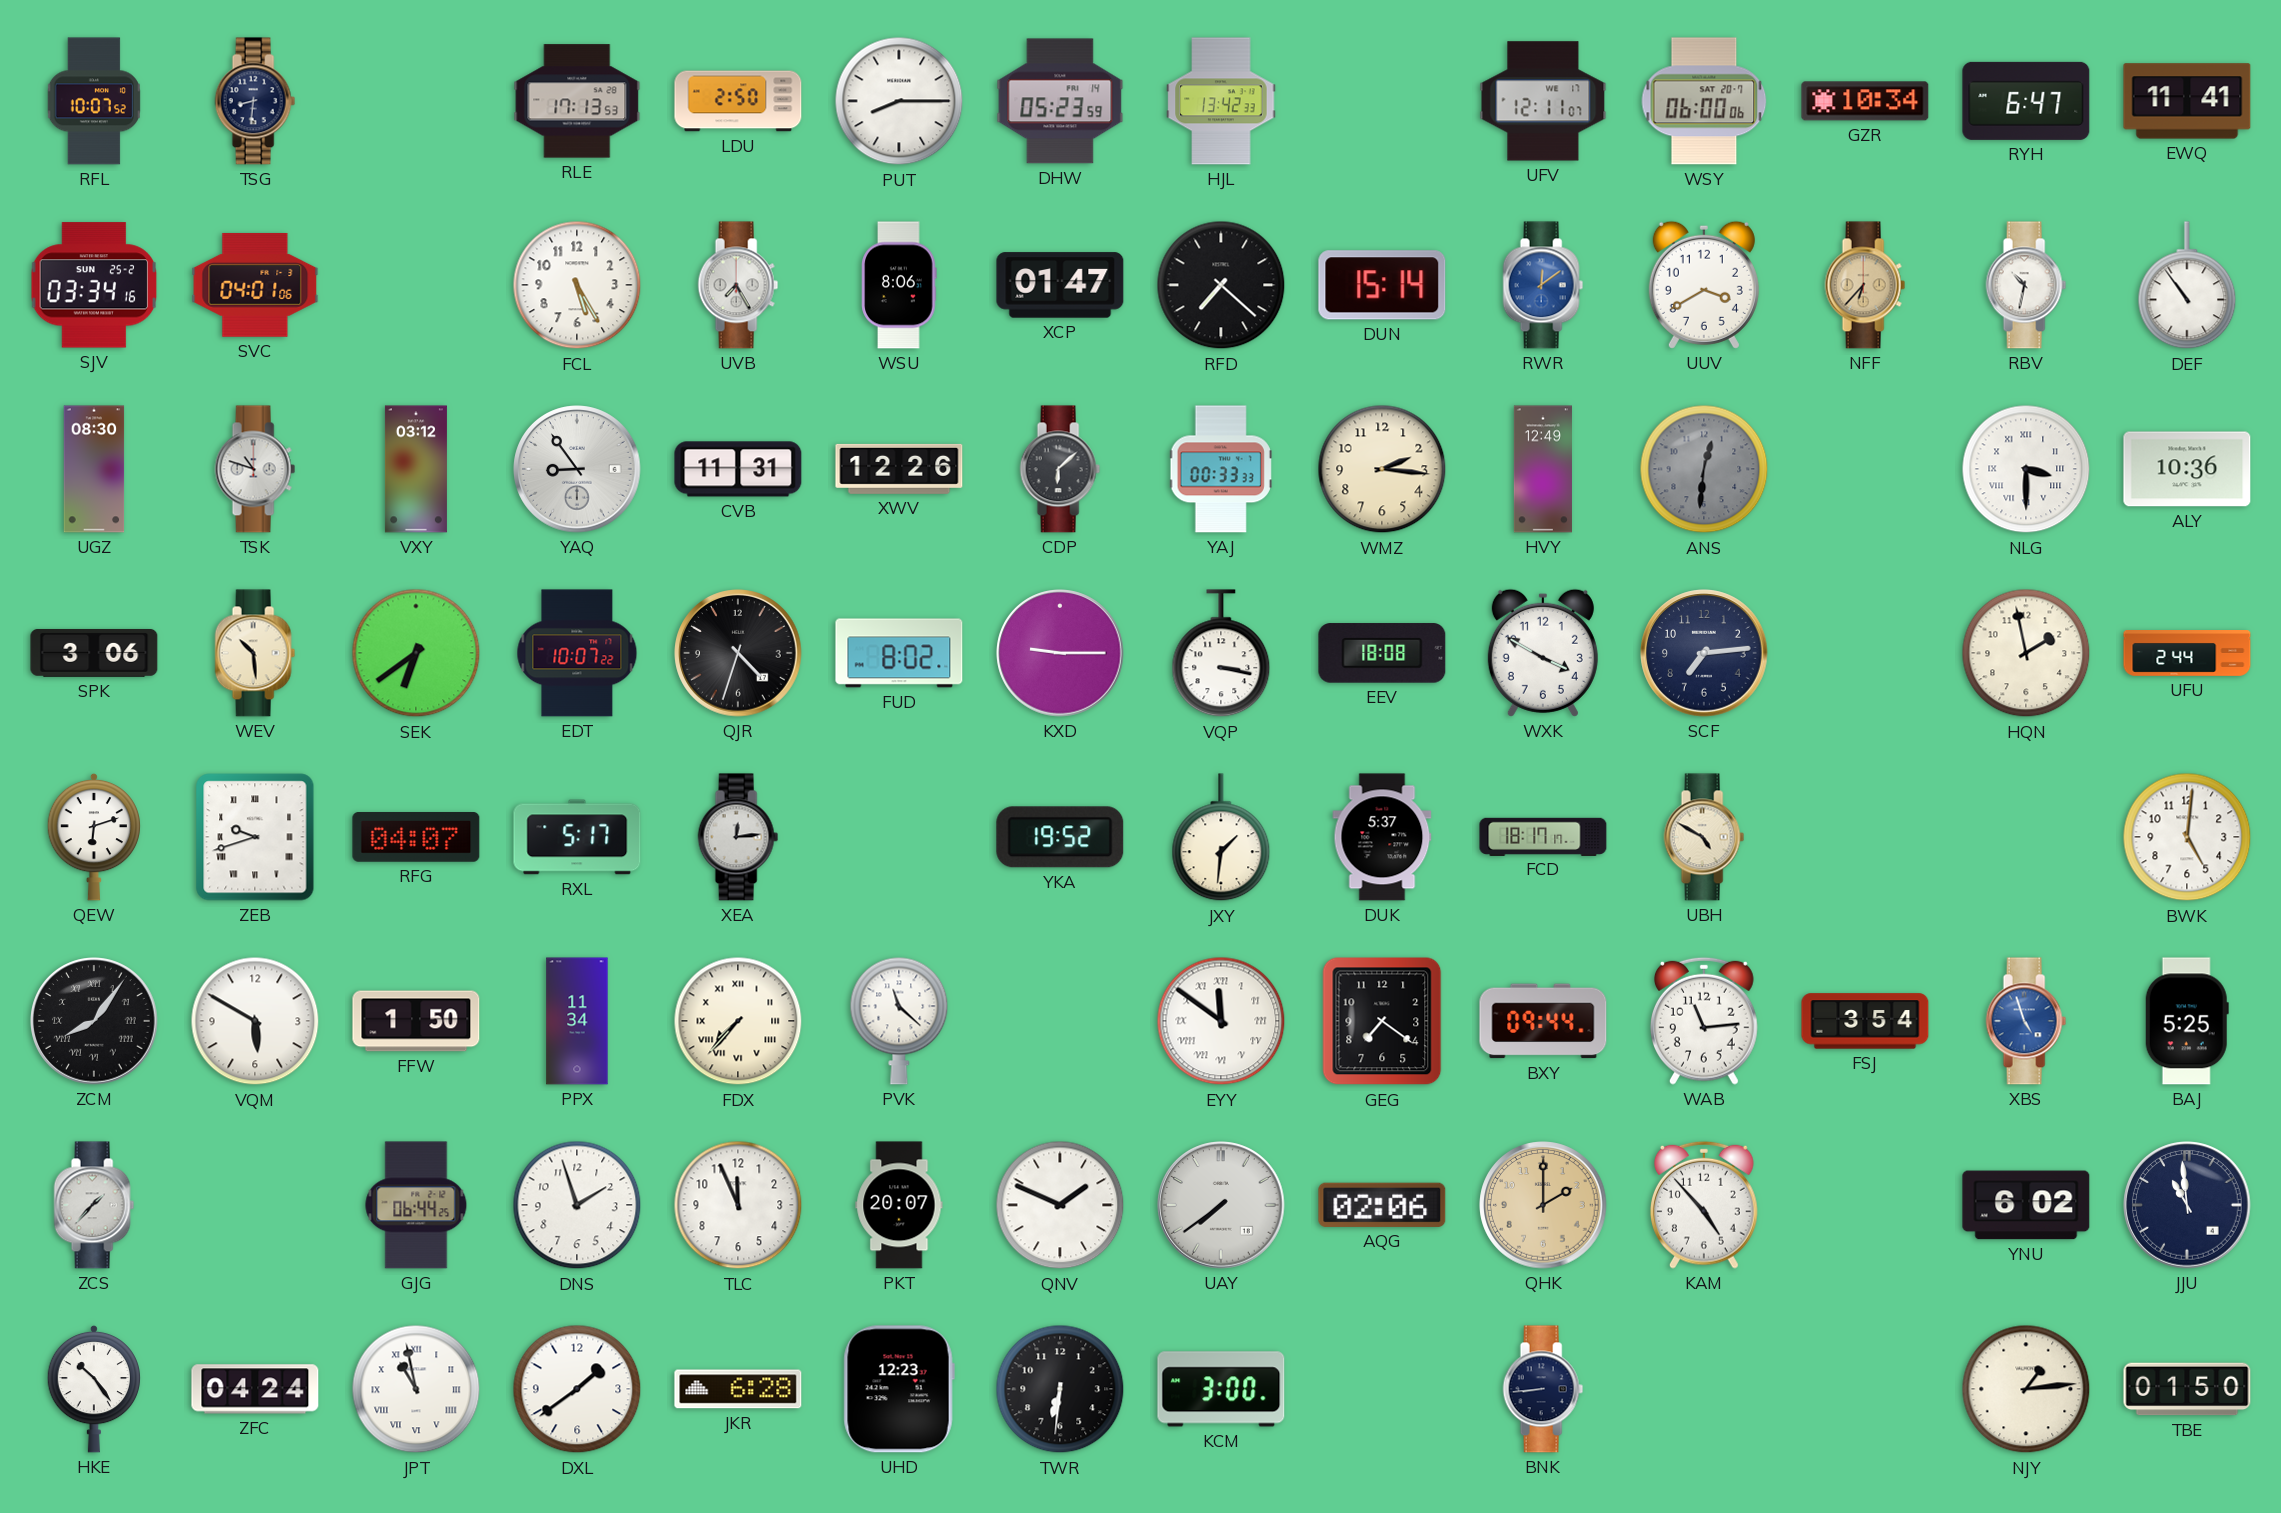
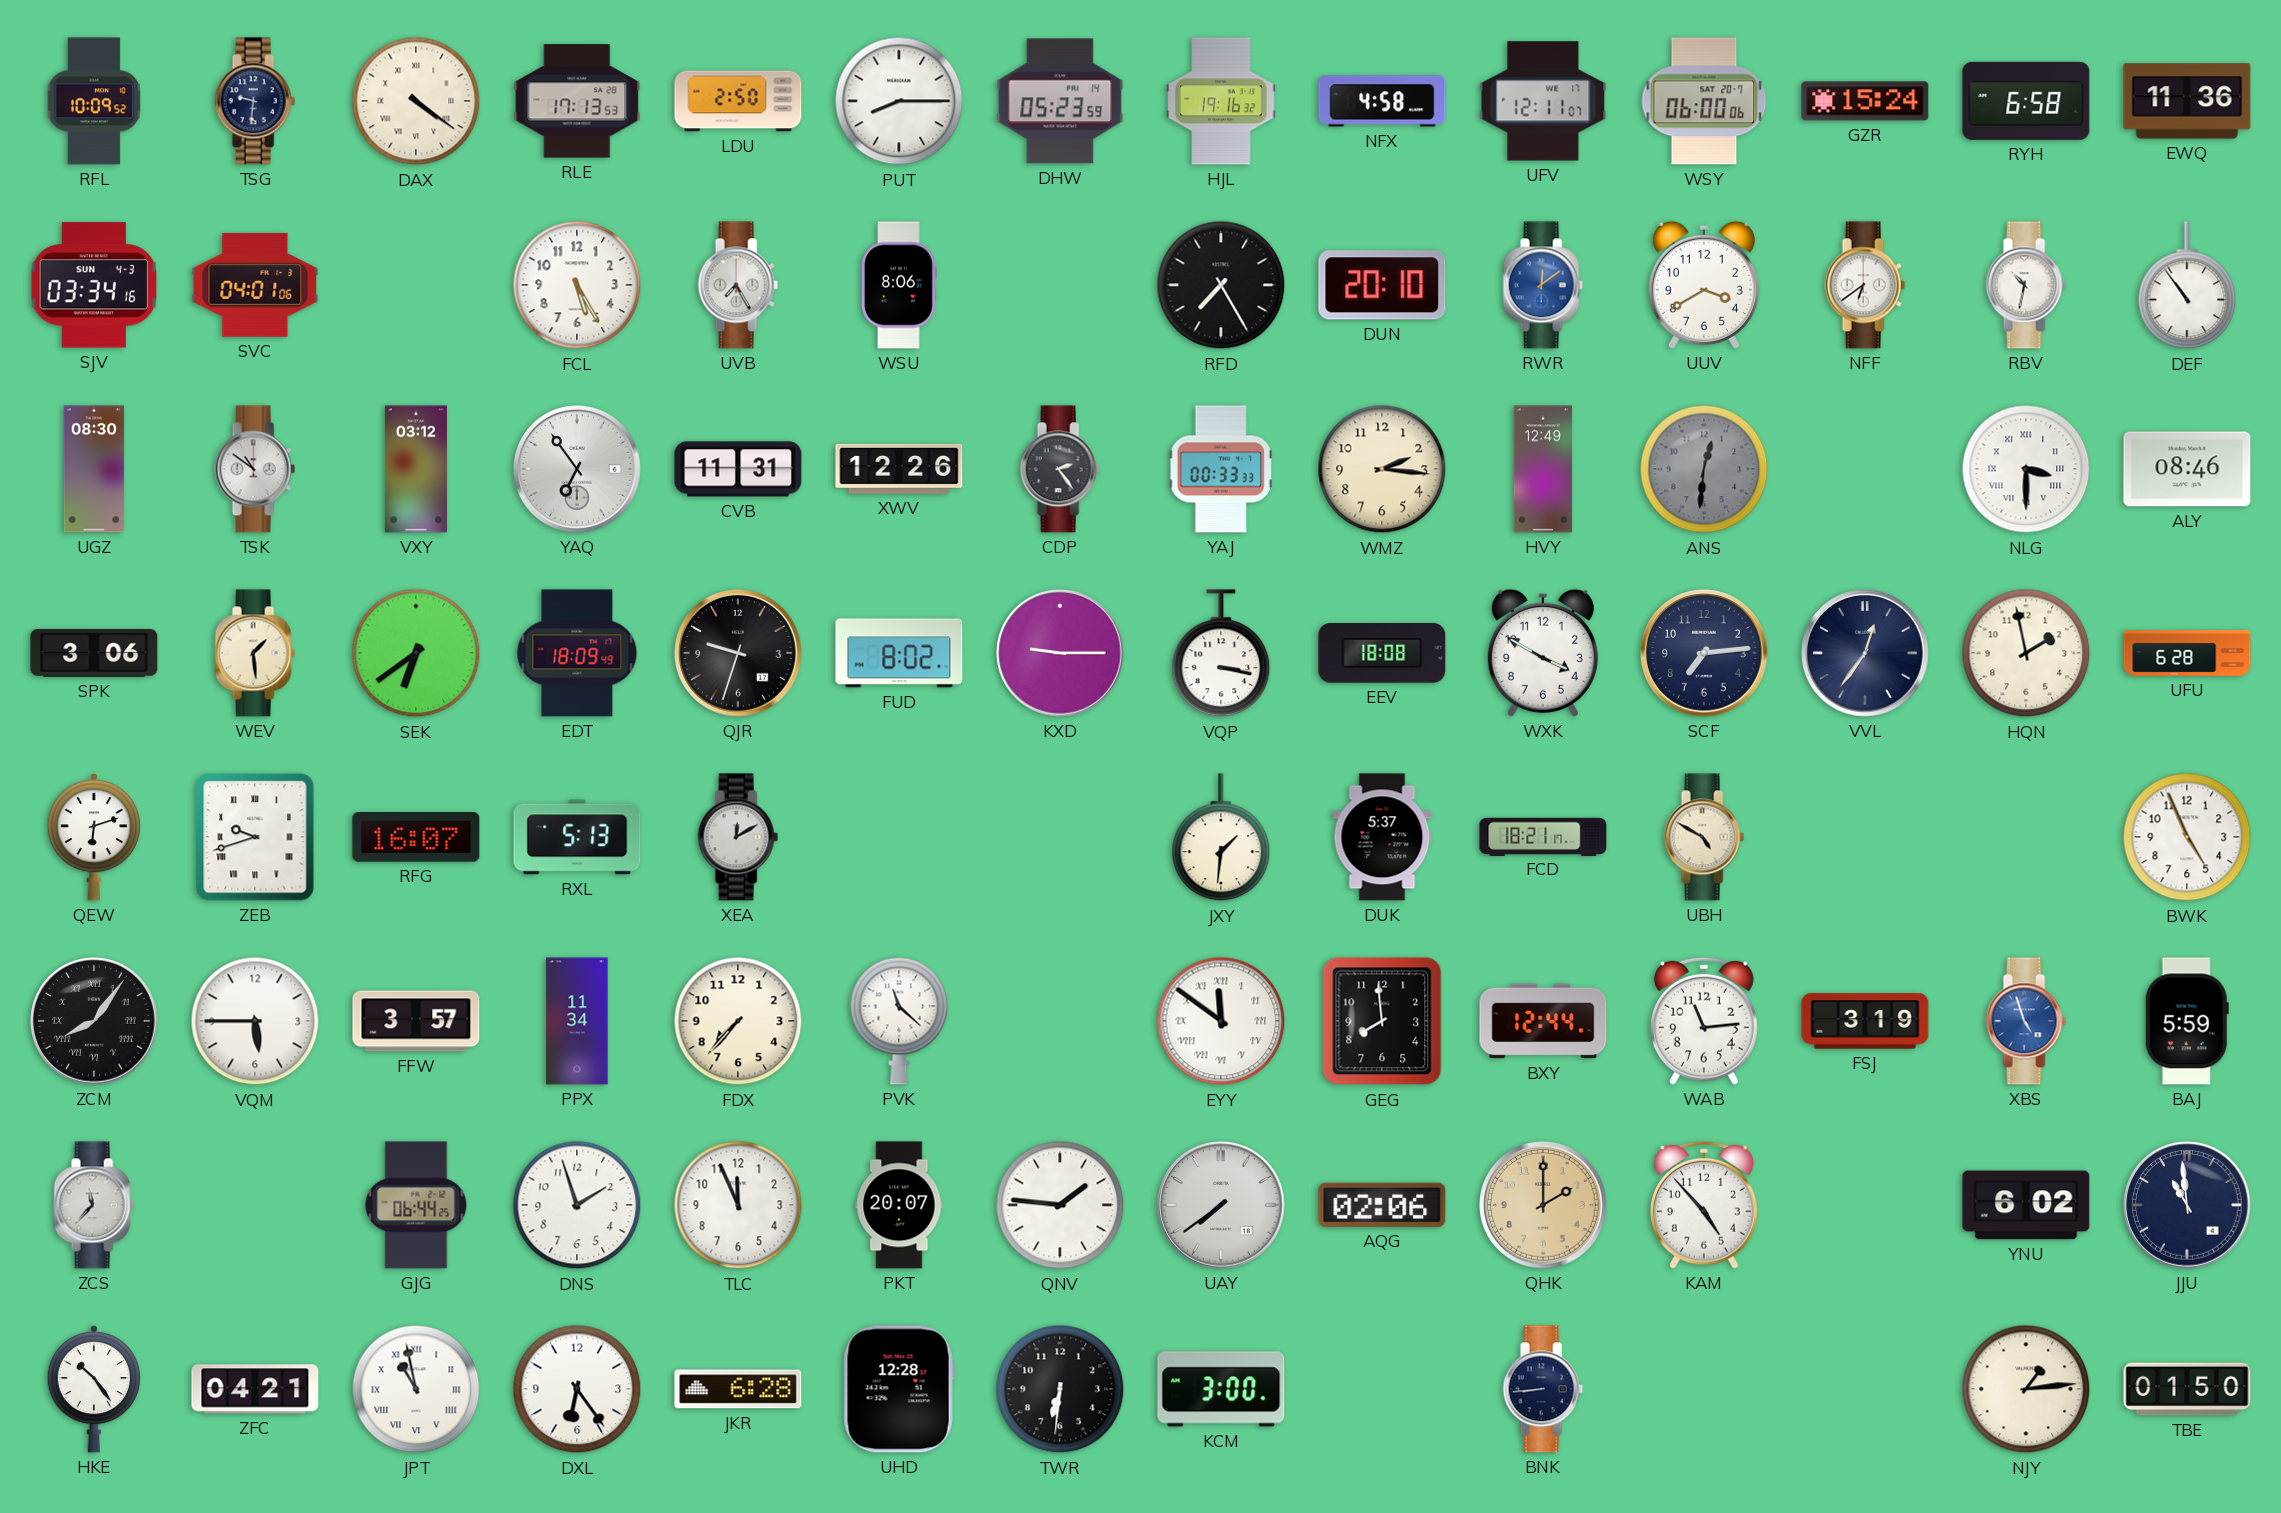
RFL: 10:07 -> 10:09 (94, 101)
TSG: 8:31 -> 9:31 (255, 101)
DAX: none -> 4:21 (416, 101)
HJL: 13:42 -> 19:16 (1221, 101)
NFX: none -> 4:58 (1382, 101)
GZR: 10:34 -> 15:24 (1865, 101)
RYH: 6:47 -> 6:58 (2026, 101)
EWQ: 11:41 -> 11:36 (2187, 101)
SJV date: SUN 25-2 -> SUN 4-3 (94, 285)
XCP: 01:47 -> none (1060, 285)
RFD: 7:22 -> 7:25 (1221, 285)
DUN: 15:14 -> 20:10 (1382, 285)
NFF: 6:37 -> 6:39 (1865, 285)
NFF dial: champagne -> white (1865, 285)
TSK: 10:48 -> 10:51 (255, 469)
YAQ: 8:54 -> 6:54 (577, 469)
CDP: 6:08 -> 2:24 (1060, 469)
ALY: 10:36 -> 08:46 (2187, 469)
WEV: 10:29 -> 1:29 (255, 653)
EDT: 10:07 -> 18:09 (577, 653)
QJR: 4:33 -> 9:33 (738, 653)
VVL: none -> 12:36 (1865, 653)
UFU: 2:44 -> 6:28 (2187, 654)
RFG: 04:07 -> 16:07 (416, 838)
RXL: 5:17 -> 5:13 (577, 837)
XEA: 12:14 -> 12:10 (738, 837)
YKA: 19:52 -> none (1060, 837)
FCD: 18:17 -> 18:21 (1543, 836)
BWK: 5:01 -> 4:56 (2187, 837)
VQM: 5:50 -> 5:45 (255, 1021)
FFW: 1:50 -> 3:57 (416, 1021)
FDX numerals: Roman -> Arabic (738, 1021)
GEG: 7:21 -> 7:59 (1382, 1021)
BXY: 09:44 -> 12:44 (1543, 1021)
FSJ: 3:54 -> 3:19 (1865, 1021)
BAJ: 5:25 -> 5:59 (2187, 1021)
ZCS: 1:37 -> 11:37 (94, 1205)
QNV: 1:49 -> 1:46 (1060, 1205)
ZFC: 04:24 -> 04:21 (255, 1389)
DXL: 1:39 -> 6:24 (577, 1389)
UHD: 12:23 -> 12:28 (899, 1389)
